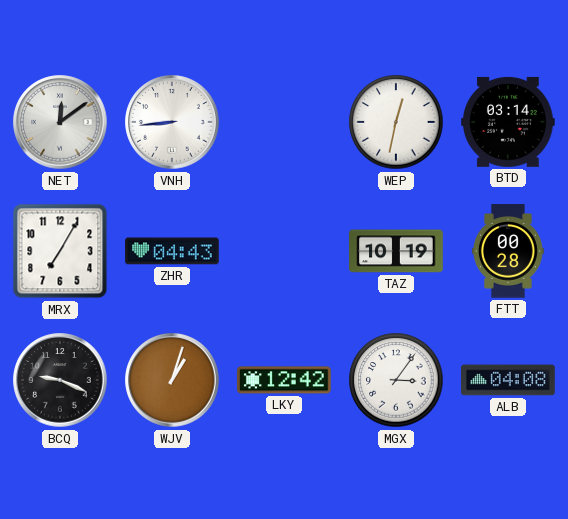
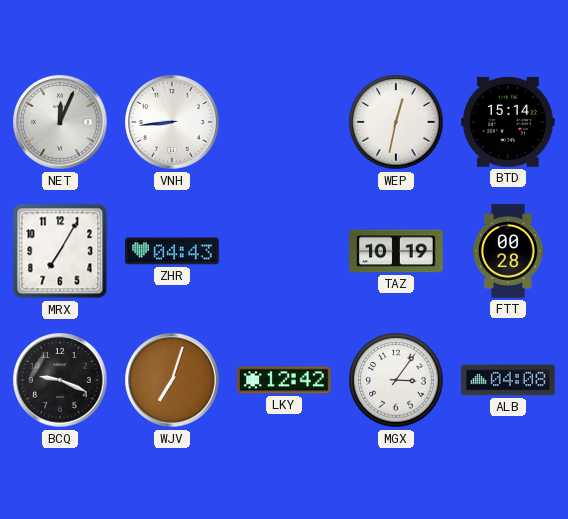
NET: 12:09 -> 12:04 (60, 122)
BTD: 03:14 -> 15:14 (508, 122)
WJV: 1:03 -> 7:03 (172, 380)
